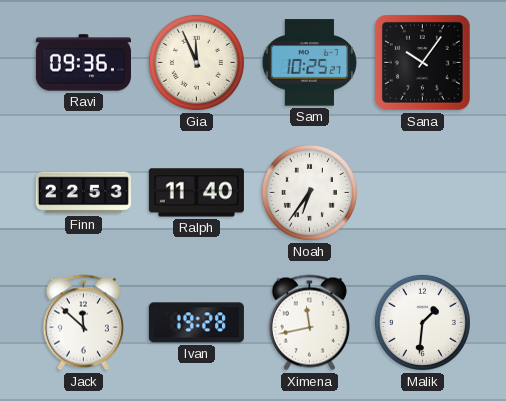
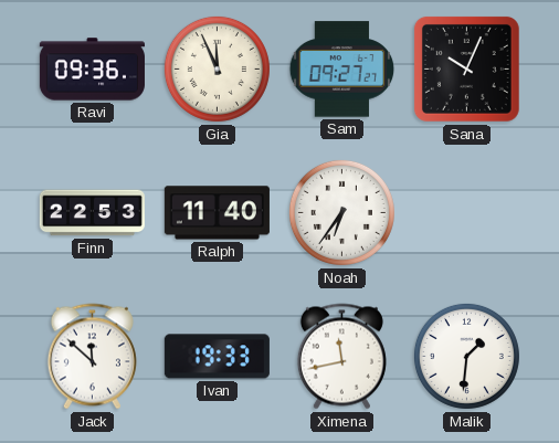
Sam: 10:25 -> 09:27 (342, 70)
Sana: 10:06 -> 10:04 (466, 68)
Ivan: 19:28 -> 19:33 (217, 357)
